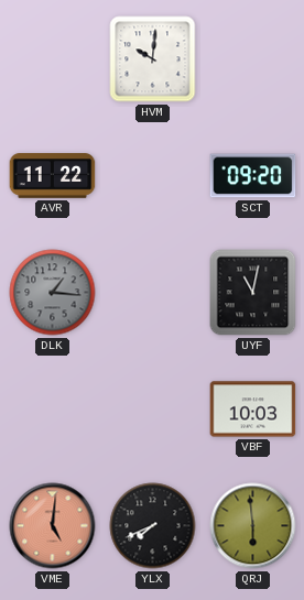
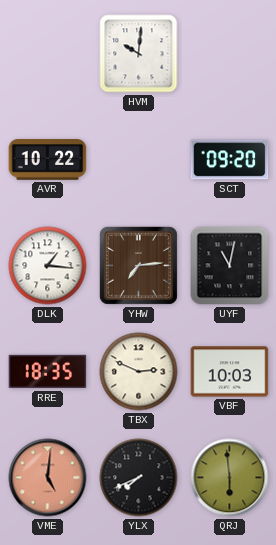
AVR: 11:22 -> 10:22 (48, 160)
DLK dial: grey -> white (48, 266)
YHW: none -> 7:14 (138, 265)
RRE: none -> 18:35 (48, 372)
TBX: none -> 2:49 (139, 372)
